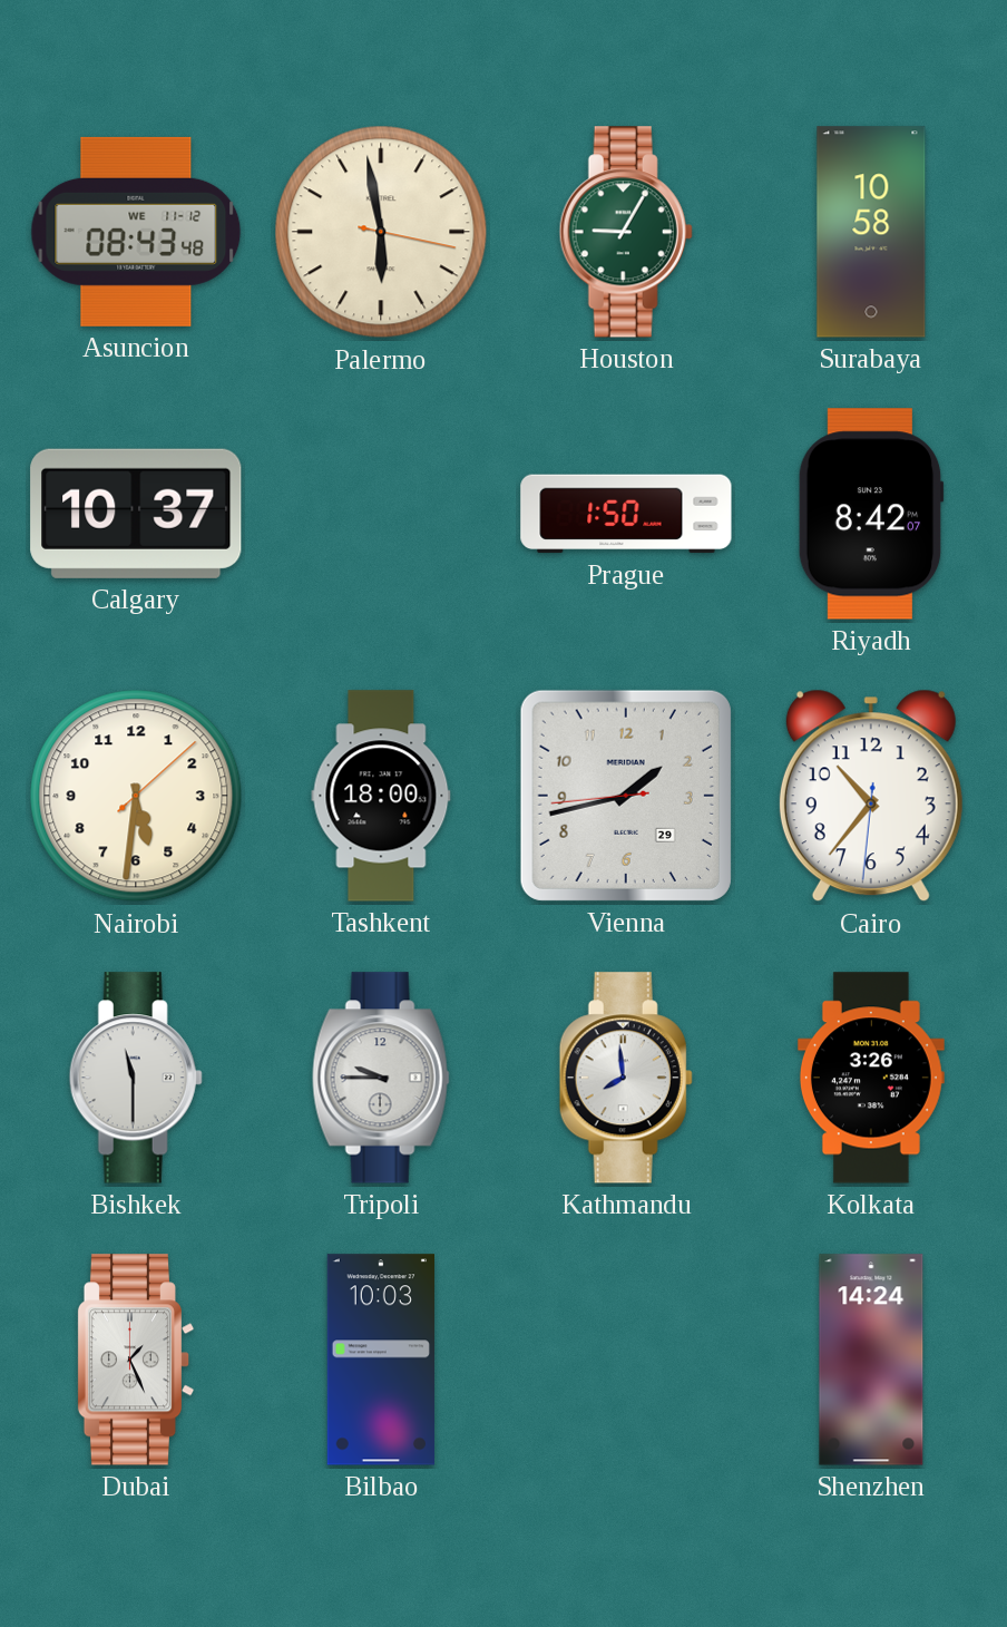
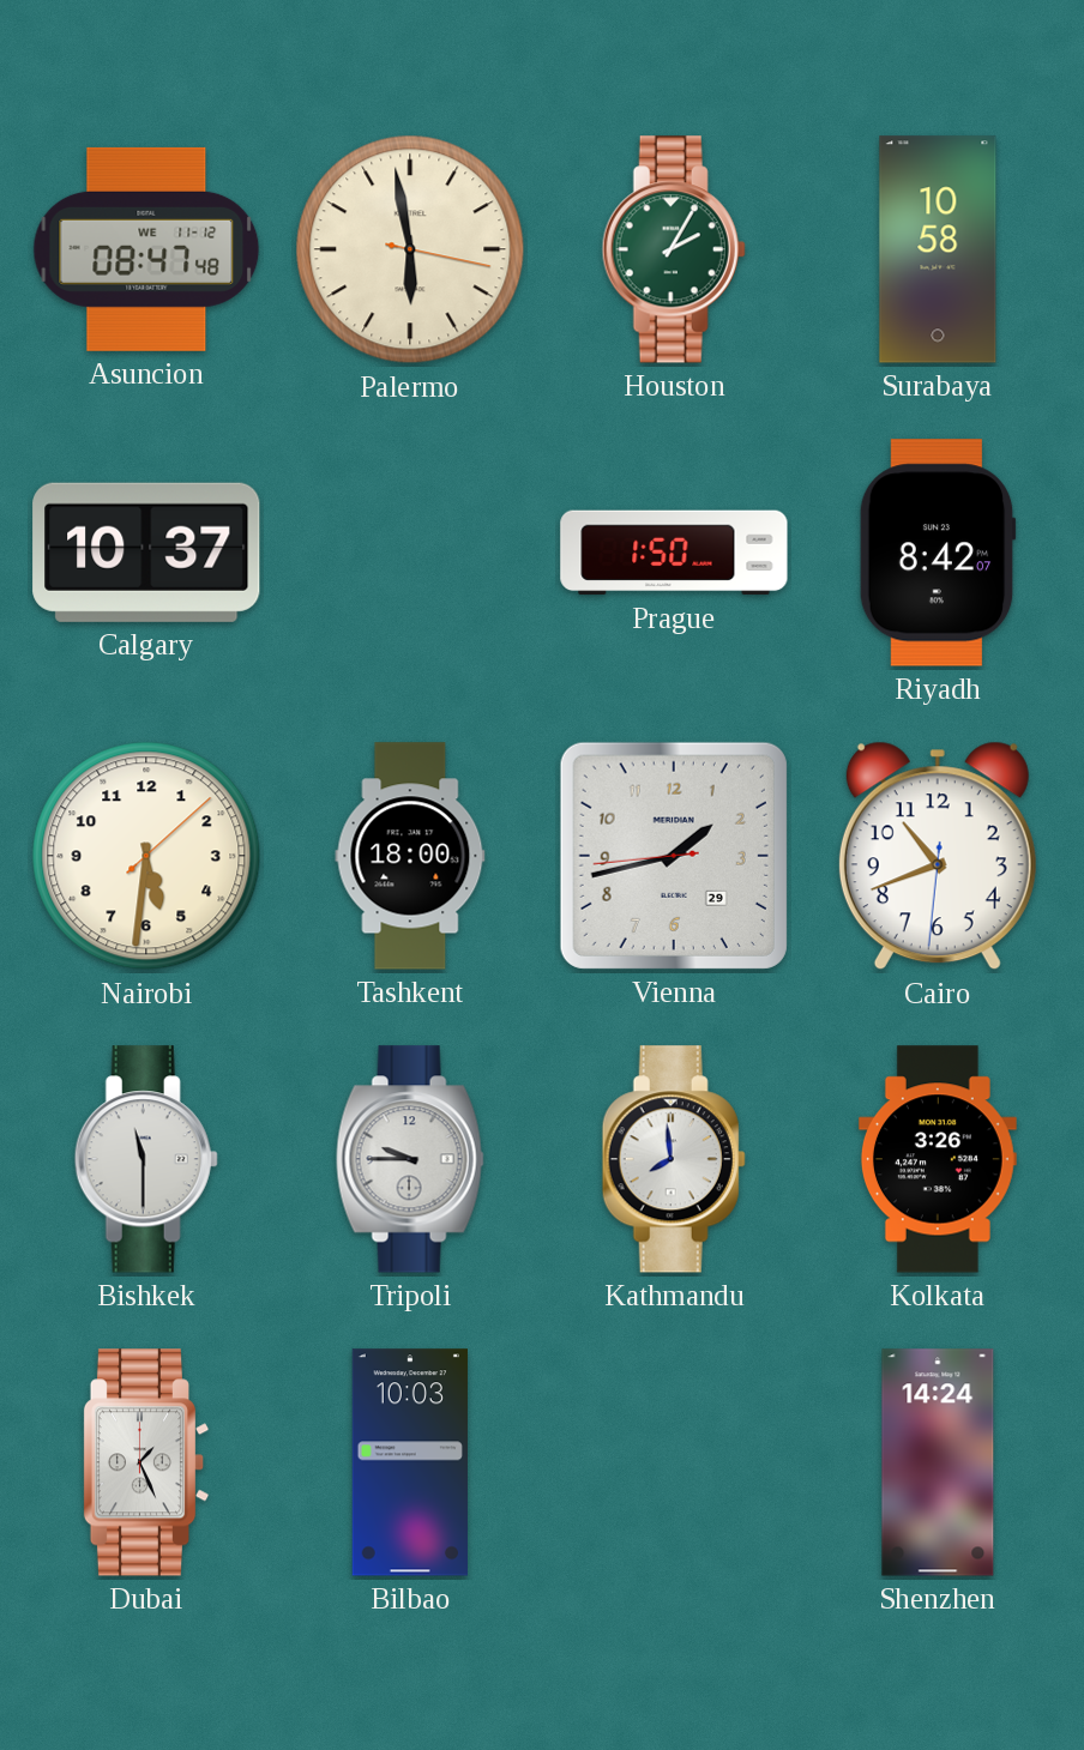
Asuncion: 08:43 -> 08:47 (146, 249)
Houston: 9:05 -> 2:05 (674, 249)
Cairo: 10:36 -> 10:41 (938, 856)
